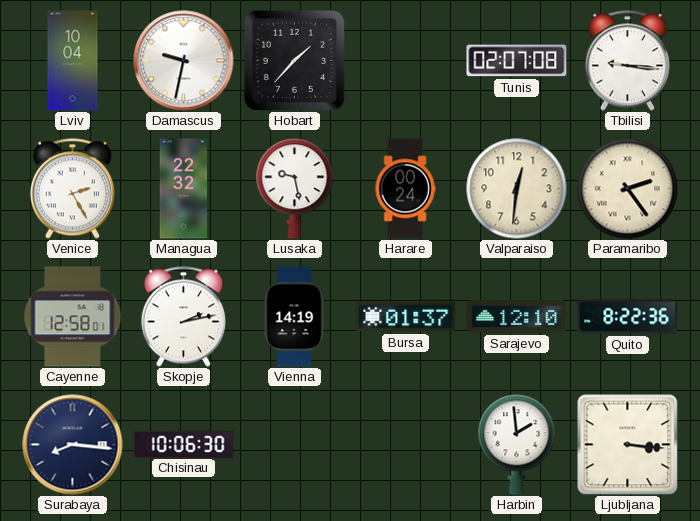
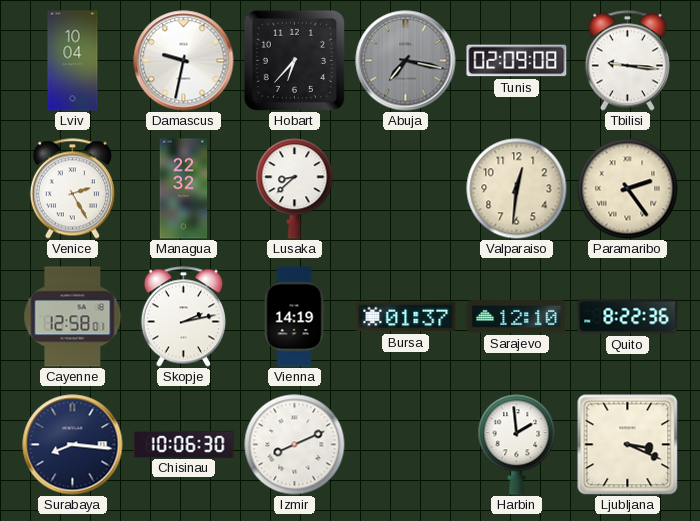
Hobart: 1:37 -> 6:37 (294, 60)
Abuja: none -> 7:17 (406, 61)
Tunis: 02:07 -> 02:09 (517, 61)
Lusaka: 9:28 -> 8:38 (295, 189)
Harare: 00:24 -> none (405, 189)
Izmir: none -> 8:11 (295, 445)
Ljubljana: 3:16 -> 3:19 (628, 445)
